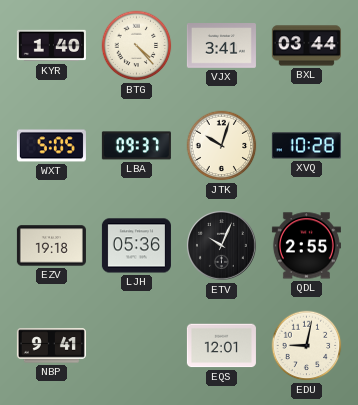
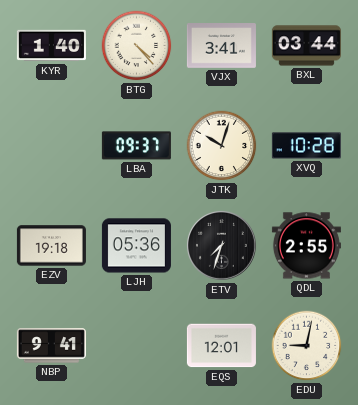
WXT: 5:05 -> none (51, 146)
ETV: 10:04 -> 7:33 (221, 245)
